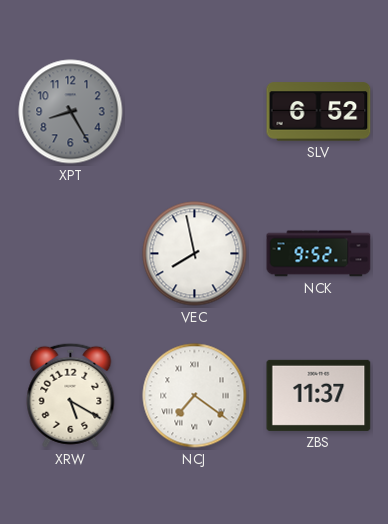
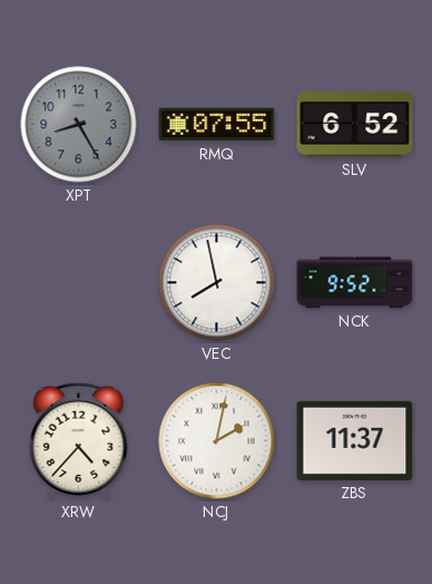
RMQ: none -> 07:55 (217, 125)
XRW: 5:20 -> 4:37 (79, 440)
NCJ: 7:21 -> 2:02 (217, 441)
